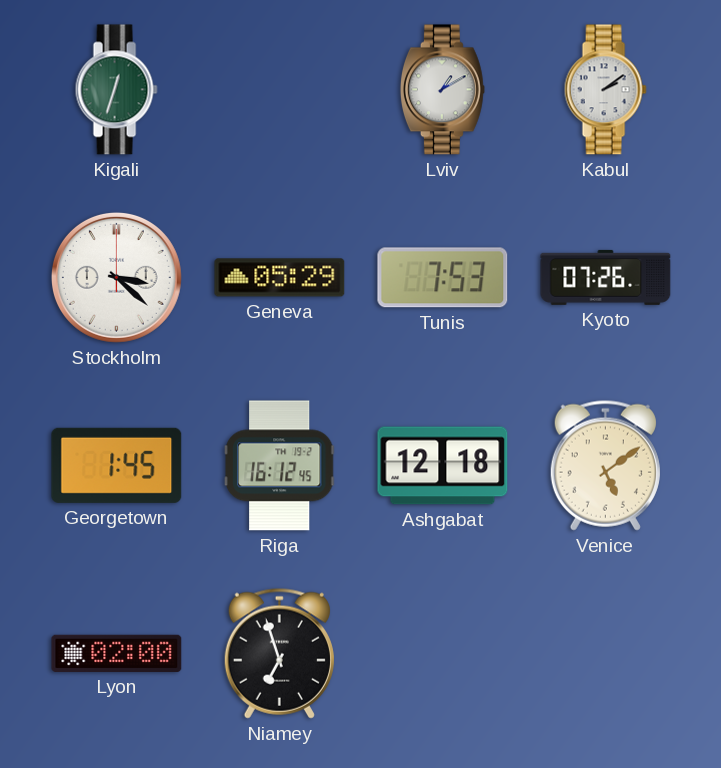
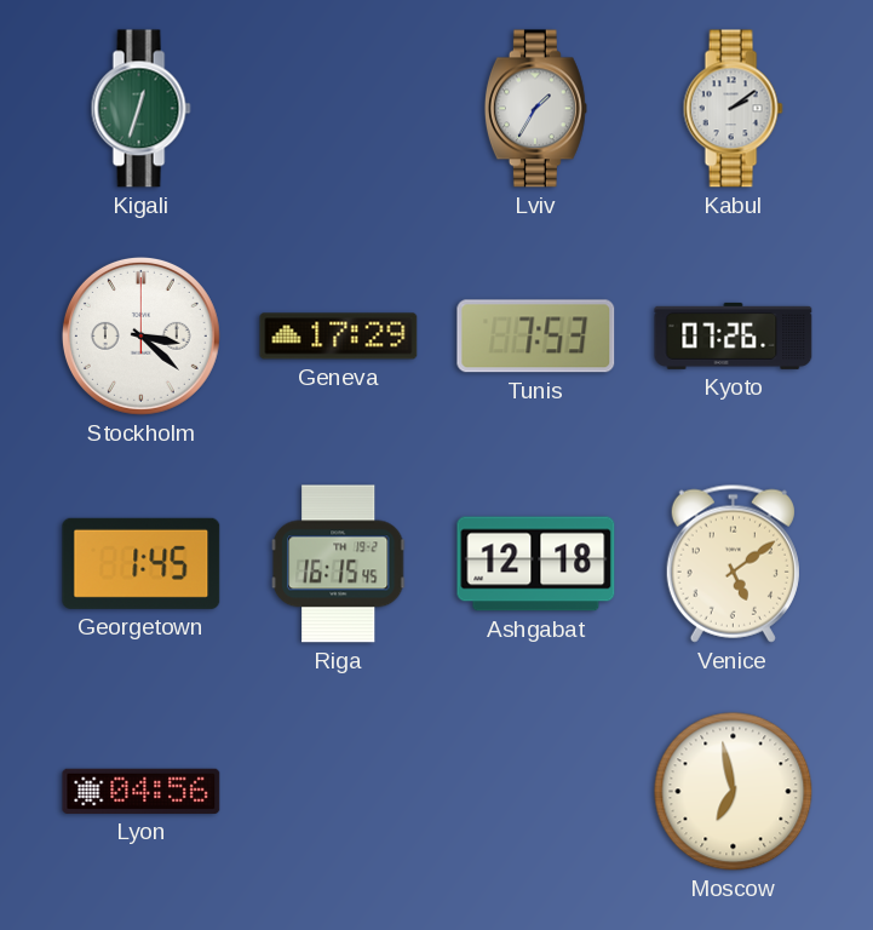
Lviv: 1:10 -> 1:35 (535, 109)
Geneva: 05:29 -> 17:29 (339, 337)
Riga: 16:12 -> 16:15 (338, 564)
Lyon: 02:00 -> 04:56 (142, 791)
Niamey: 6:57 -> none (279, 653)
Moscow: none -> 6:58 (734, 792)
